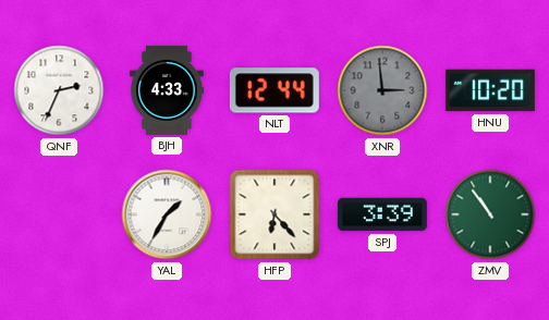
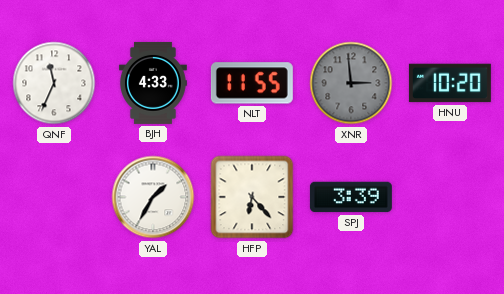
QNF: 2:34 -> 11:34 (54, 83)
NLT: 12:44 -> 11:55 (252, 83)
ZMV: 10:54 -> none (490, 214)
